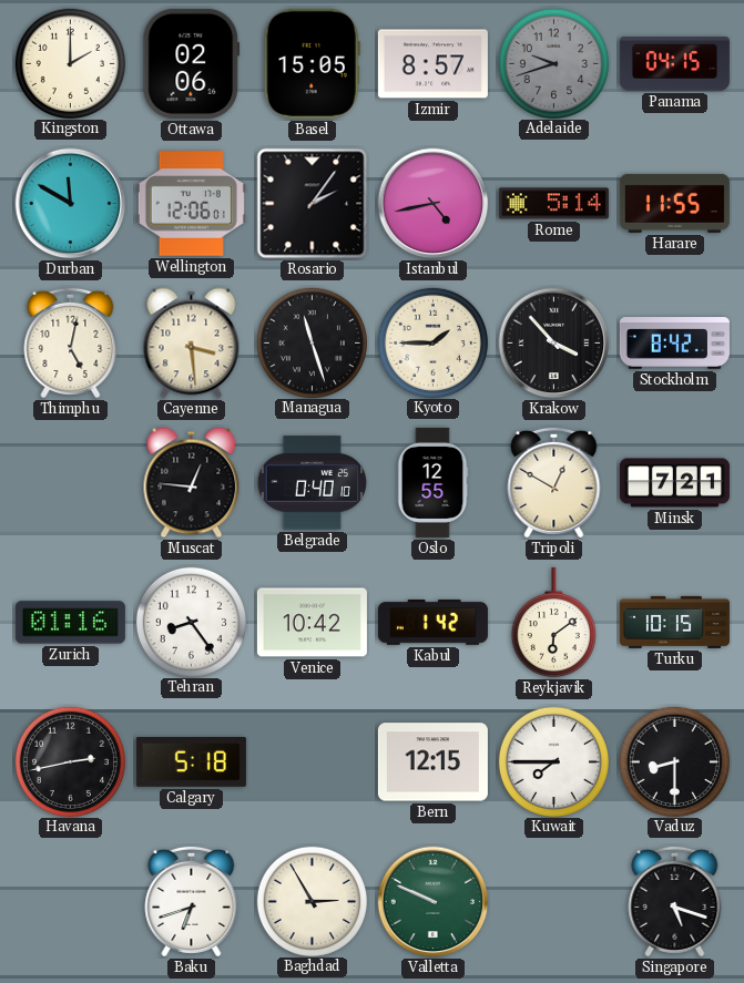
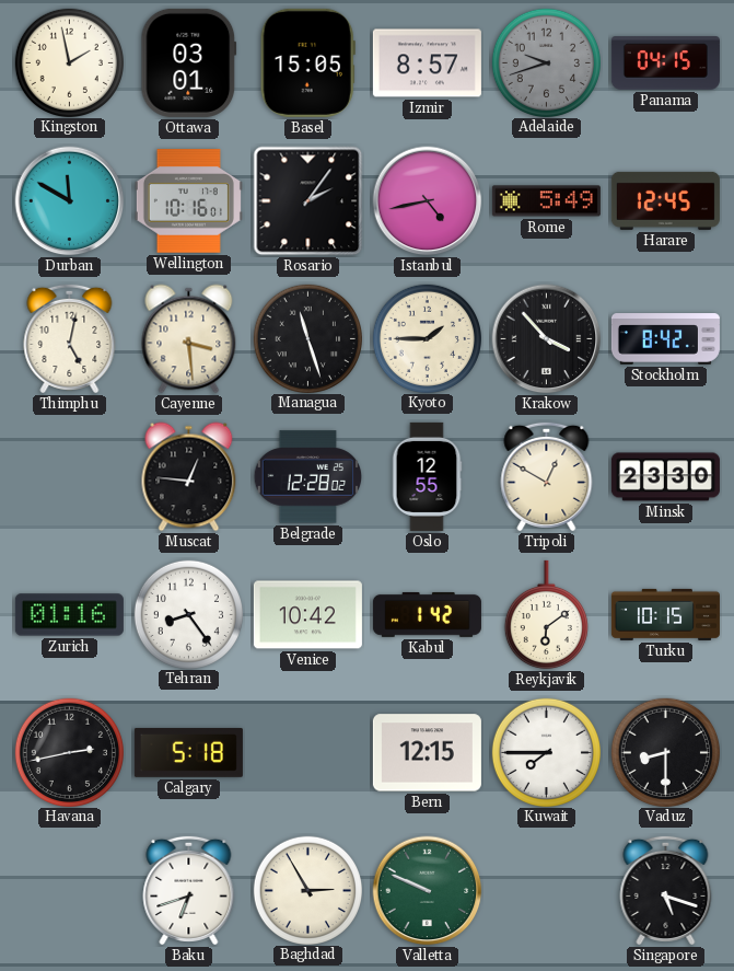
Kingston: 2:00 -> 1:58 (69, 62)
Ottawa: 02:06 -> 03:01 (189, 62)
Wellington: 12:06 -> 10:16 (188, 201)
Rome: 5:14 -> 5:49 (546, 201)
Harare: 11:55 -> 12:45 (665, 200)
Belgrade: 0:40 -> 12:28 (308, 477)
Minsk: 7:21 -> 23:30 (665, 477)
